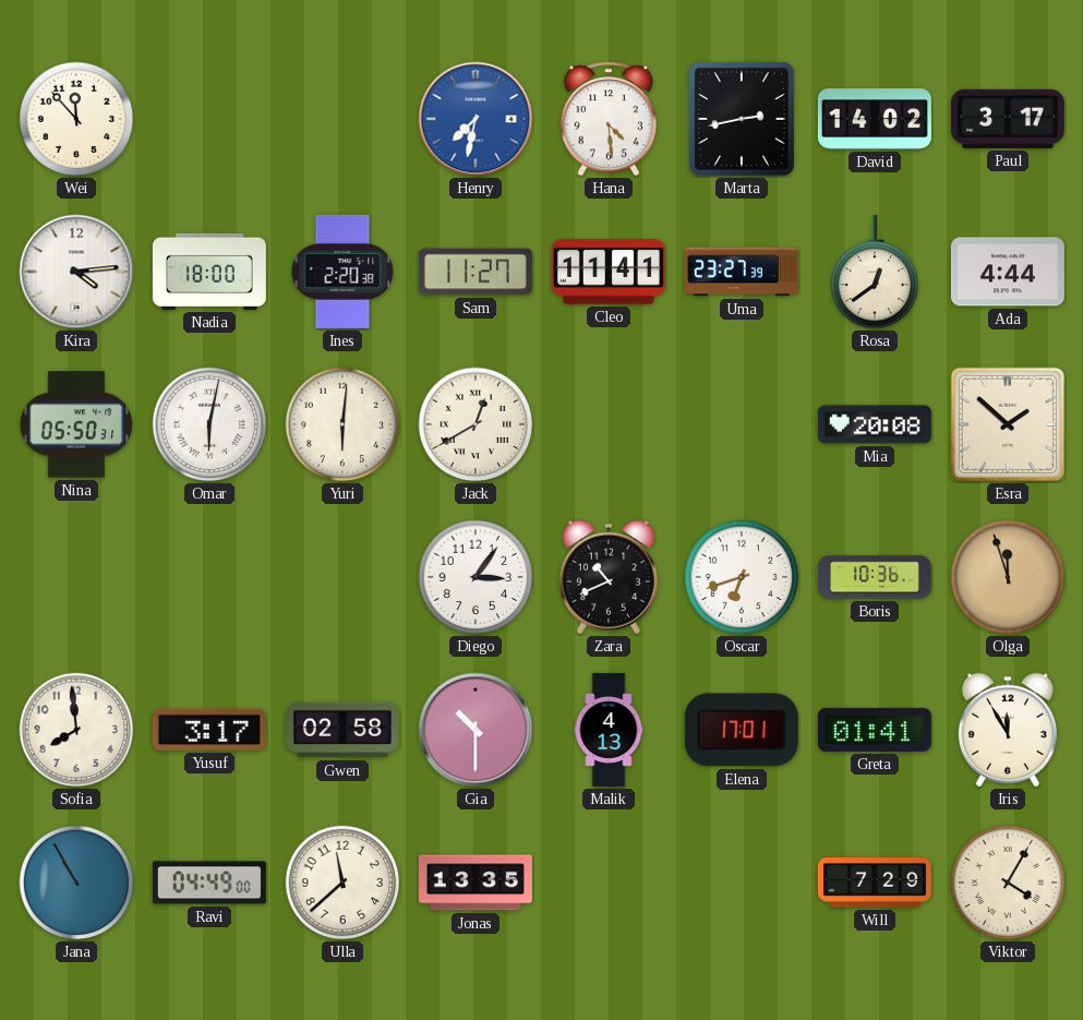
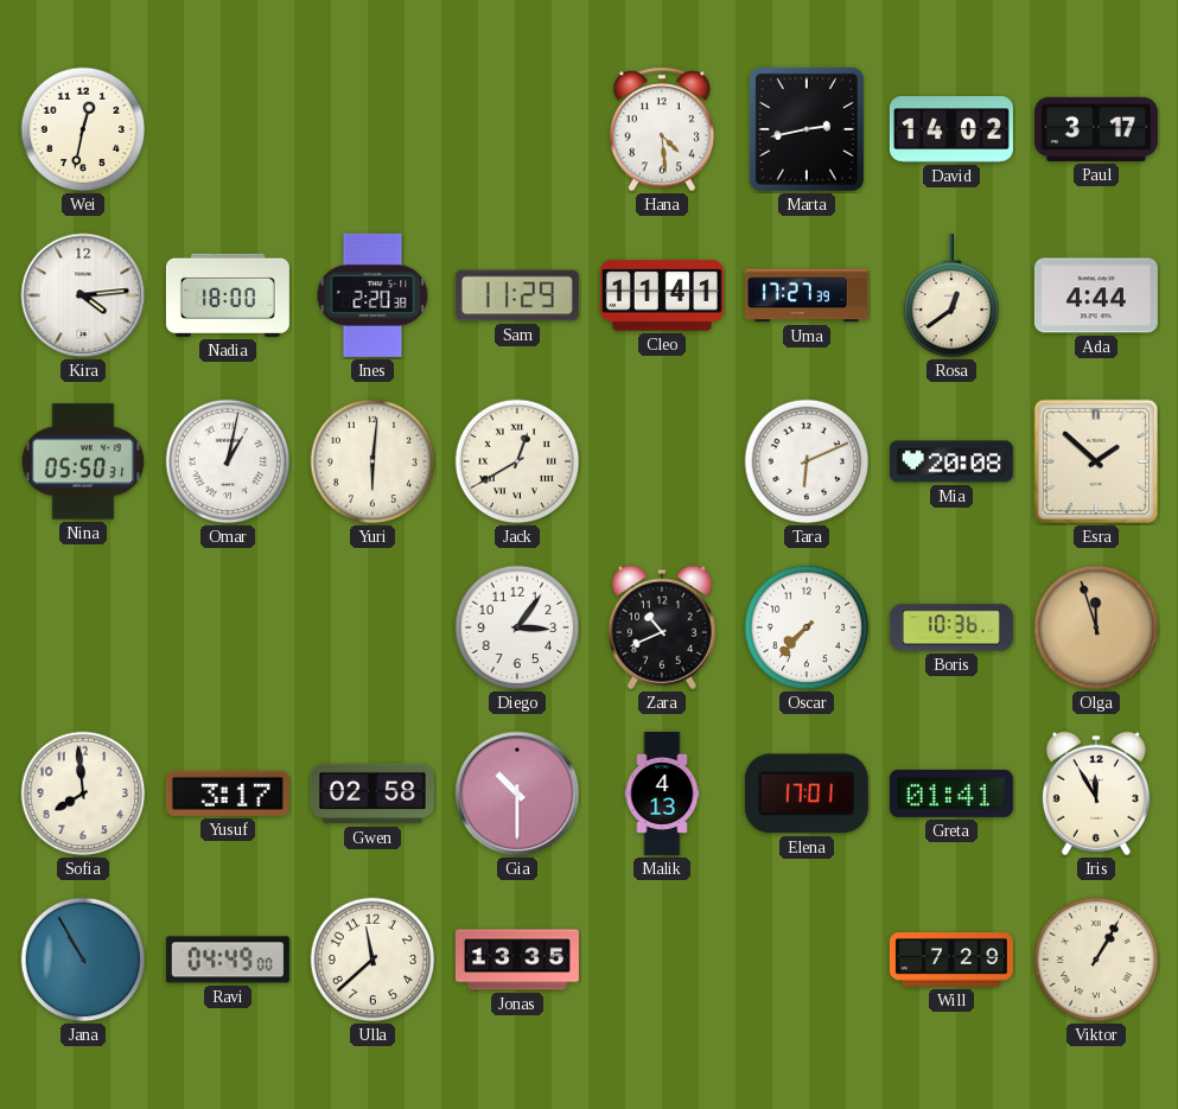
Wei: 11:53 -> 12:32 (83, 129)
Henry: 7:32 -> none (476, 119)
Sam: 11:27 -> 11:29 (517, 295)
Uma: 23:27 -> 17:27 (807, 295)
Omar: 6:02 -> 1:02 (228, 461)
Tara: none -> 6:11 (807, 461)
Oscar: 6:42 -> 7:37 (807, 627)
Viktor: 4:05 -> 1:05 (1096, 960)
